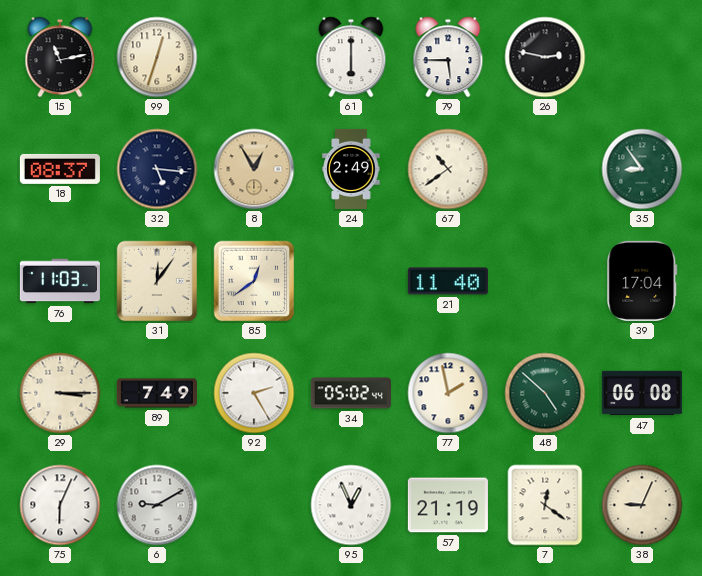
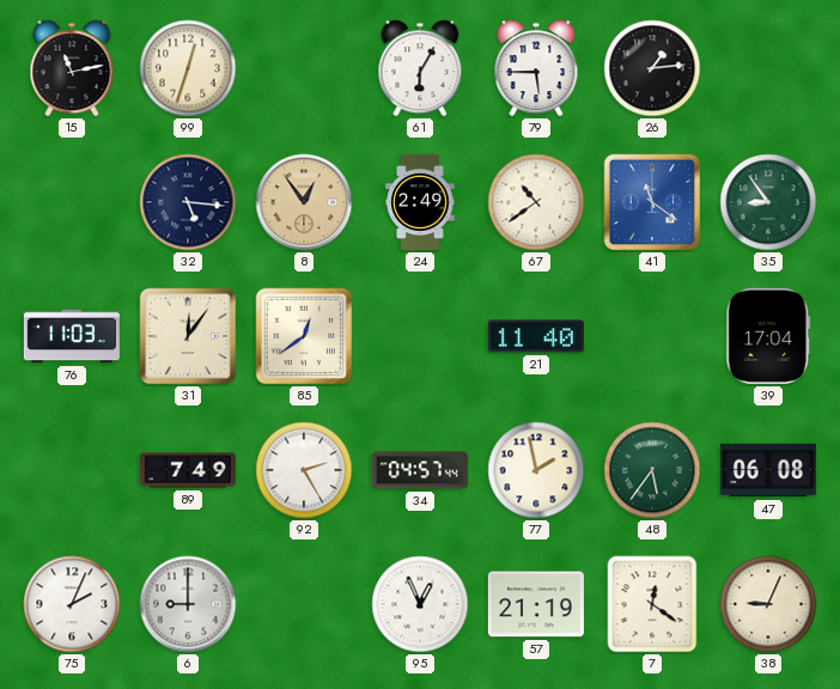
61: 6:00 -> 6:05 (420, 68)
26: 2:47 -> 1:14 (652, 68)
18: 08:37 -> none (60, 169)
8: 12:55 -> 12:54 (304, 202)
41: none -> 11:21 (652, 202)
29: 3:15 -> none (60, 393)
34: 05:02 -> 04:57 (420, 470)
48: 4:52 -> 5:36 (652, 470)
75: 6:04 -> 2:04 (72, 604)
6: 9:10 -> 9:00 (188, 604)
